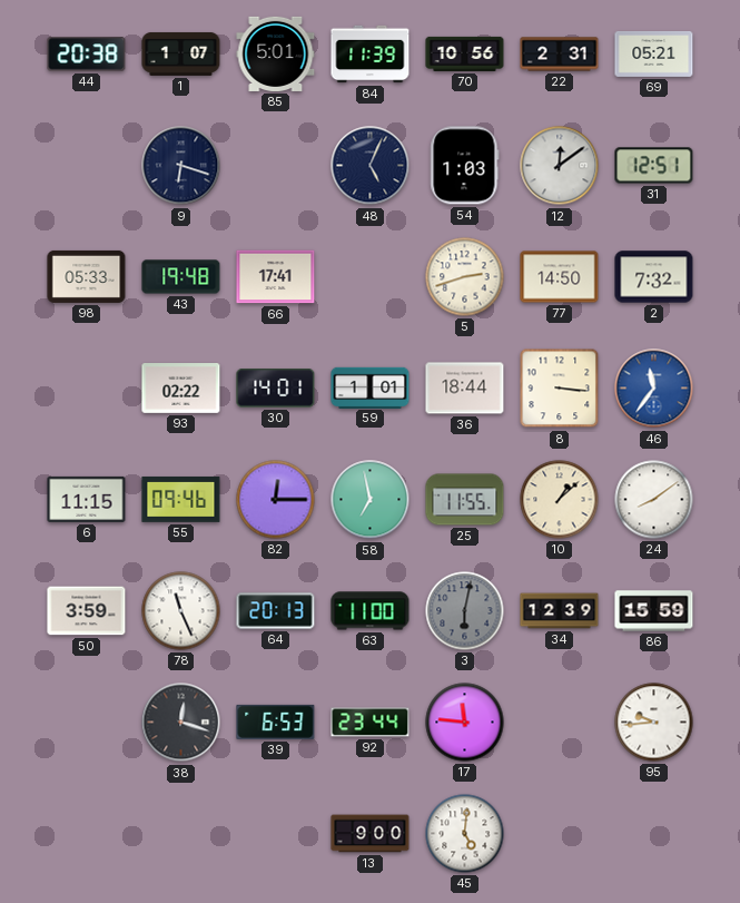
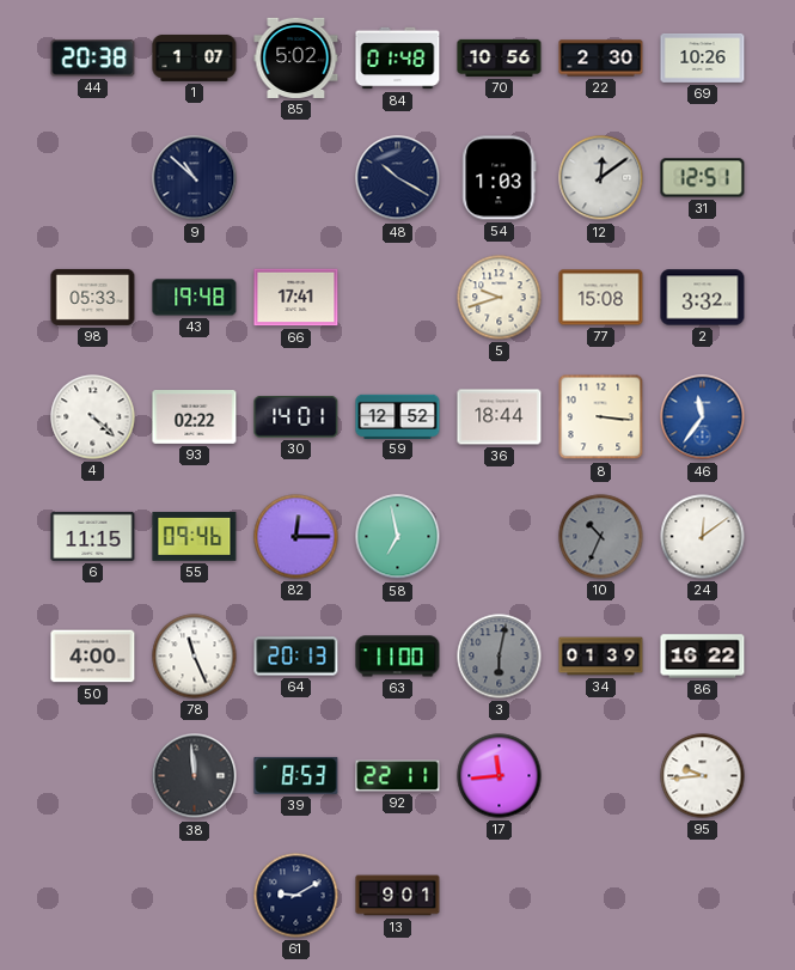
85: 5:01 -> 5:02 (296, 57)
84: 11:39 -> 01:48 (398, 59)
22: 2:31 -> 2:30 (601, 59)
69: 05:21 -> 10:26 (703, 57)
9: 6:18 -> 10:52 (195, 178)
48: 5:04 -> 10:20 (398, 178)
5: 2:42 -> 9:42 (500, 298)
77: 14:50 -> 15:08 (601, 298)
2: 7:32 -> 3:32 (703, 298)
4: none -> 4:22 (93, 417)
59: 1:01 -> 12:52 (398, 416)
25: 11:55 -> none (465, 500)
10: 1:08 -> 10:34 (601, 537)
10 dial: cream -> grey (601, 537)
24: 8:09 -> 12:09 (703, 537)
50: 3:59 -> 4:00 (93, 657)
34: 12:39 -> 01:39 (601, 657)
86: 15:59 -> 16:22 (703, 657)
38: 12:18 -> 11:59 (195, 776)
39: 6:53 -> 8:53 (296, 775)
92: 23:44 -> 22:11 (398, 776)
17: 11:46 -> 11:44 (500, 776)
61: none -> 9:10 (296, 896)
13: 9:00 -> 9:01 (398, 896)
45: 5:01 -> none (465, 834)
